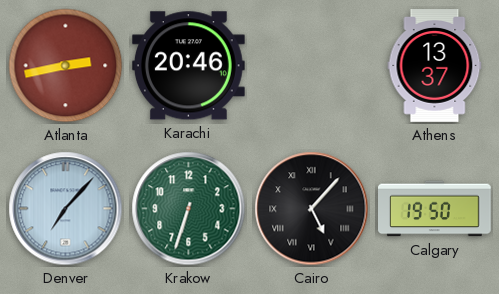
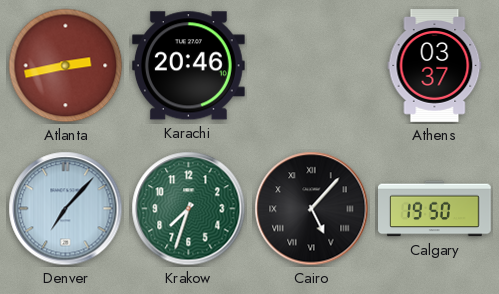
Athens: 13:37 -> 03:37 (435, 66)
Krakow: 6:33 -> 7:33 (189, 209)
